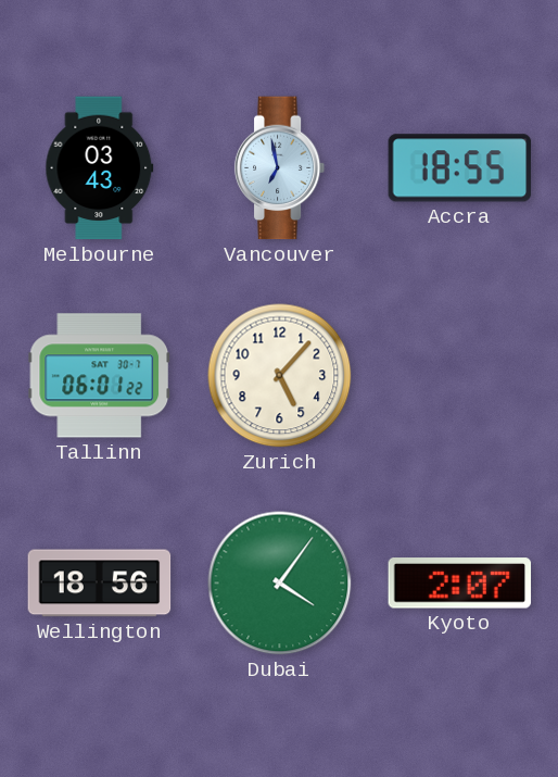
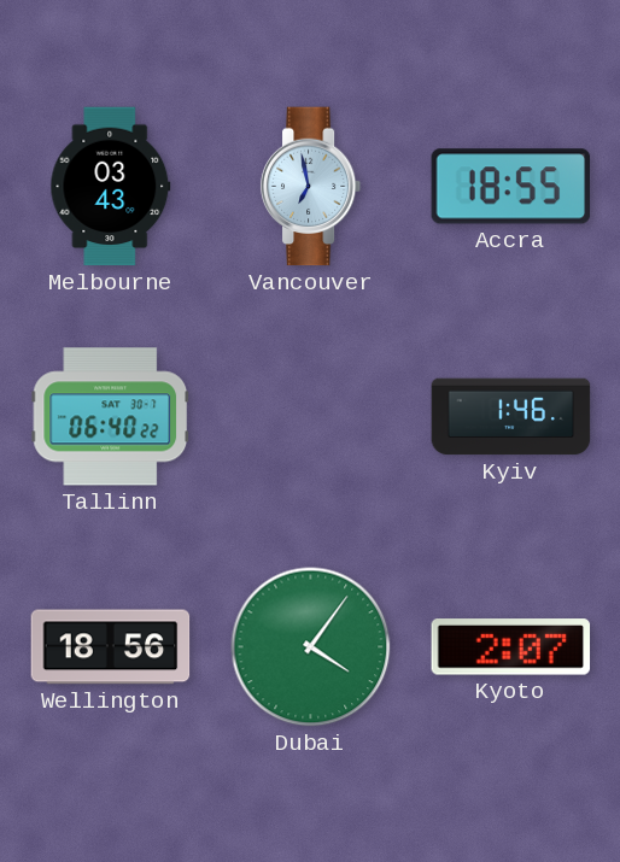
Tallinn: 06:01 -> 06:40 (111, 417)
Zurich: 5:07 -> none (280, 376)
Kyiv: none -> 1:46 (511, 417)
